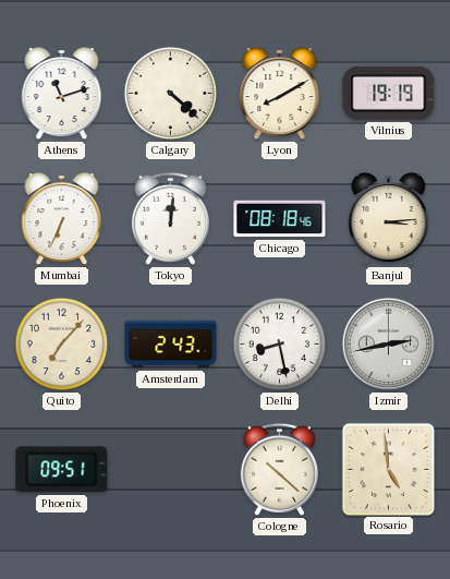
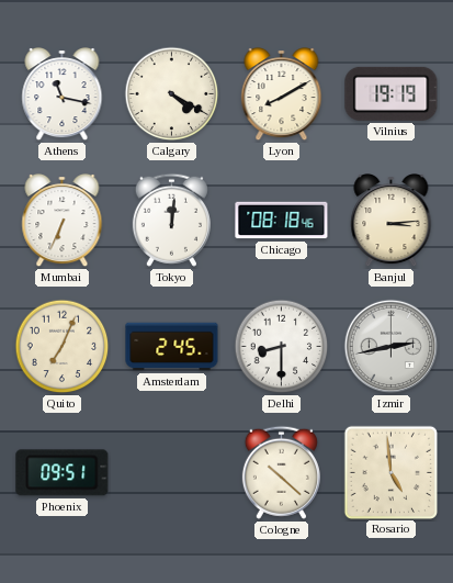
Athens: 11:12 -> 11:17 (63, 96)
Calgary: 4:22 -> 4:20 (172, 94)
Quito: 7:07 -> 7:04 (63, 347)
Amsterdam: 2:43 -> 2:45 (172, 347)
Delhi: 8:28 -> 8:30 (282, 347)
